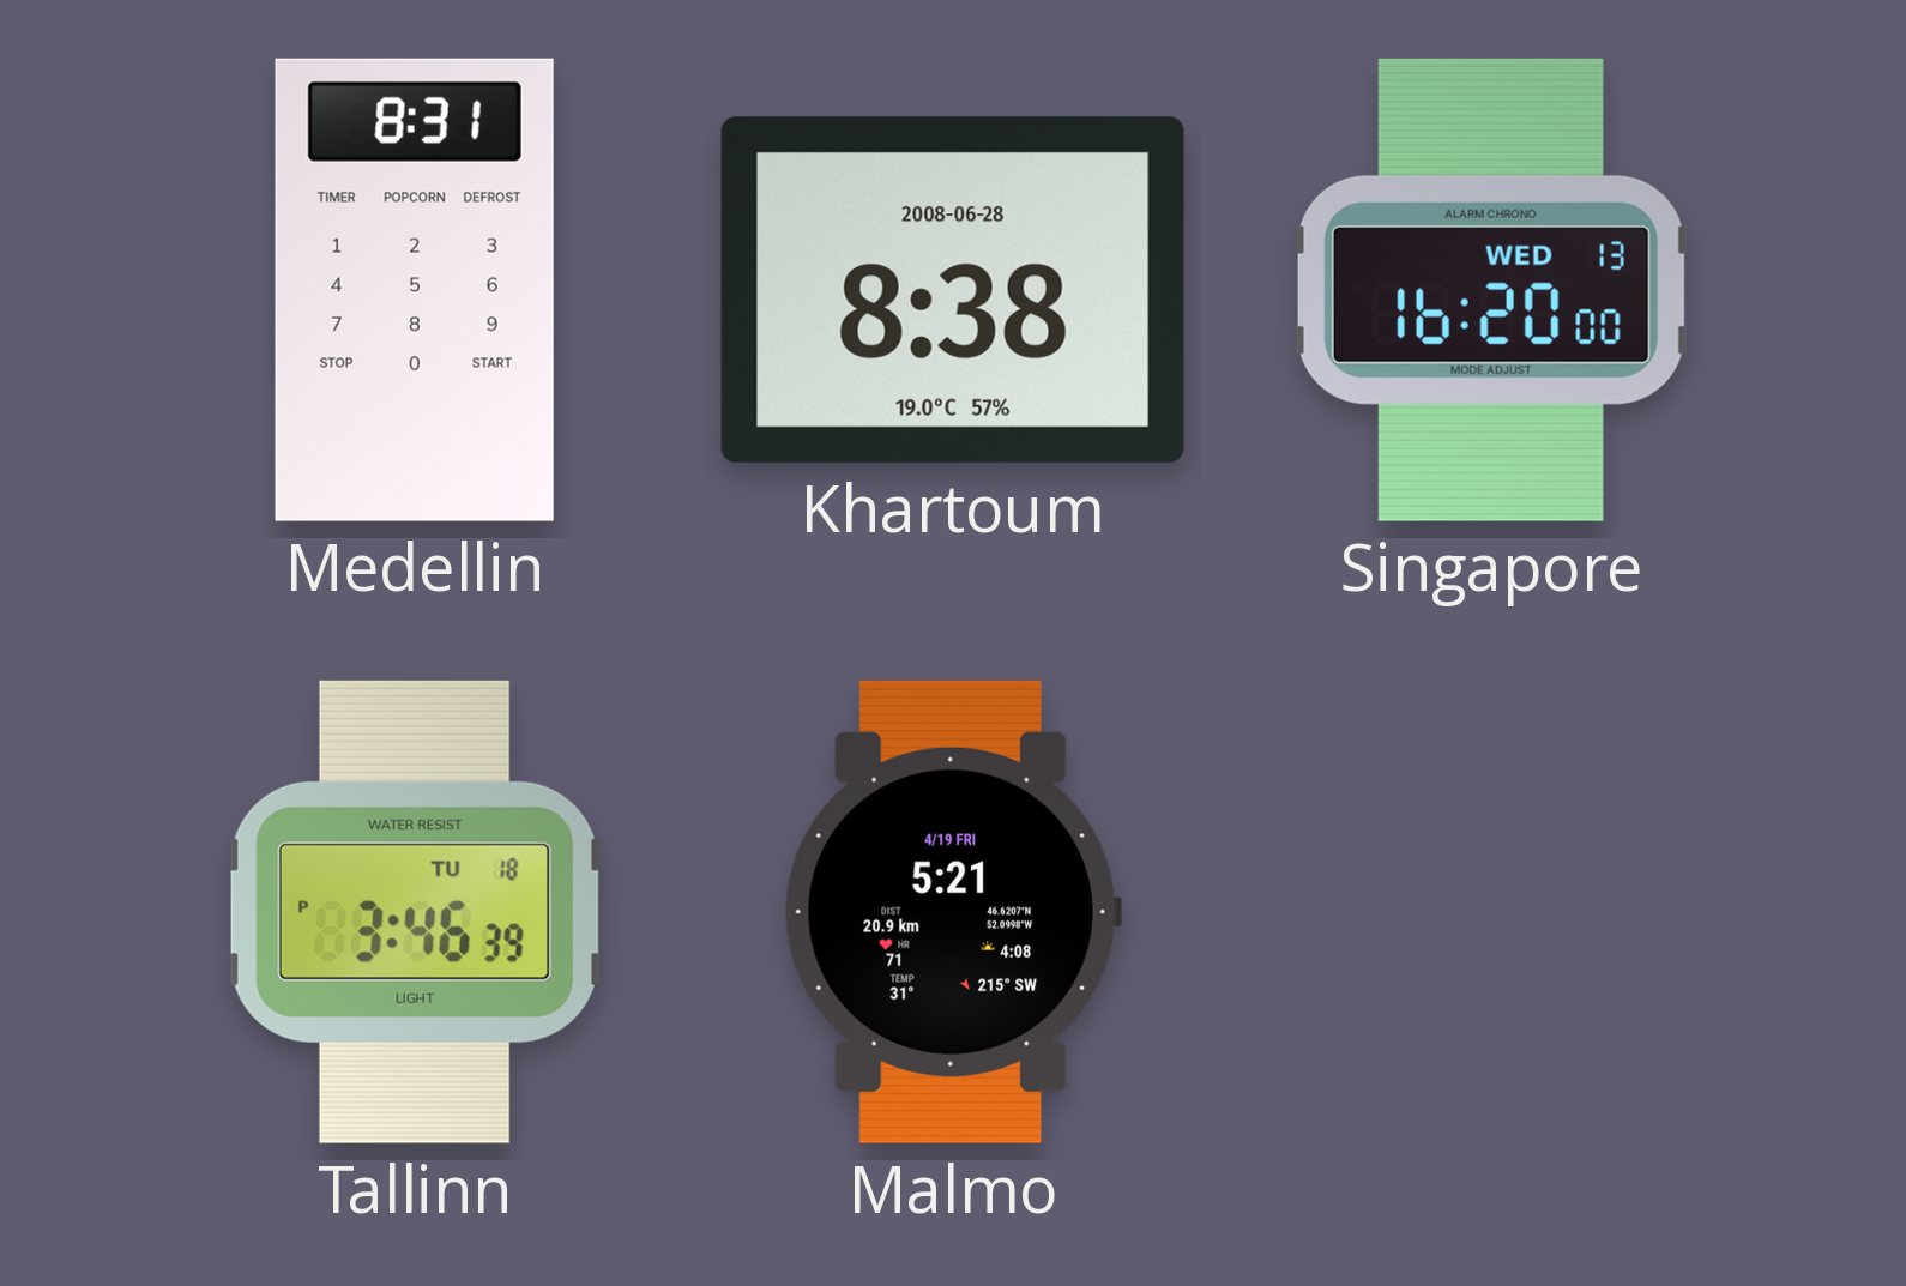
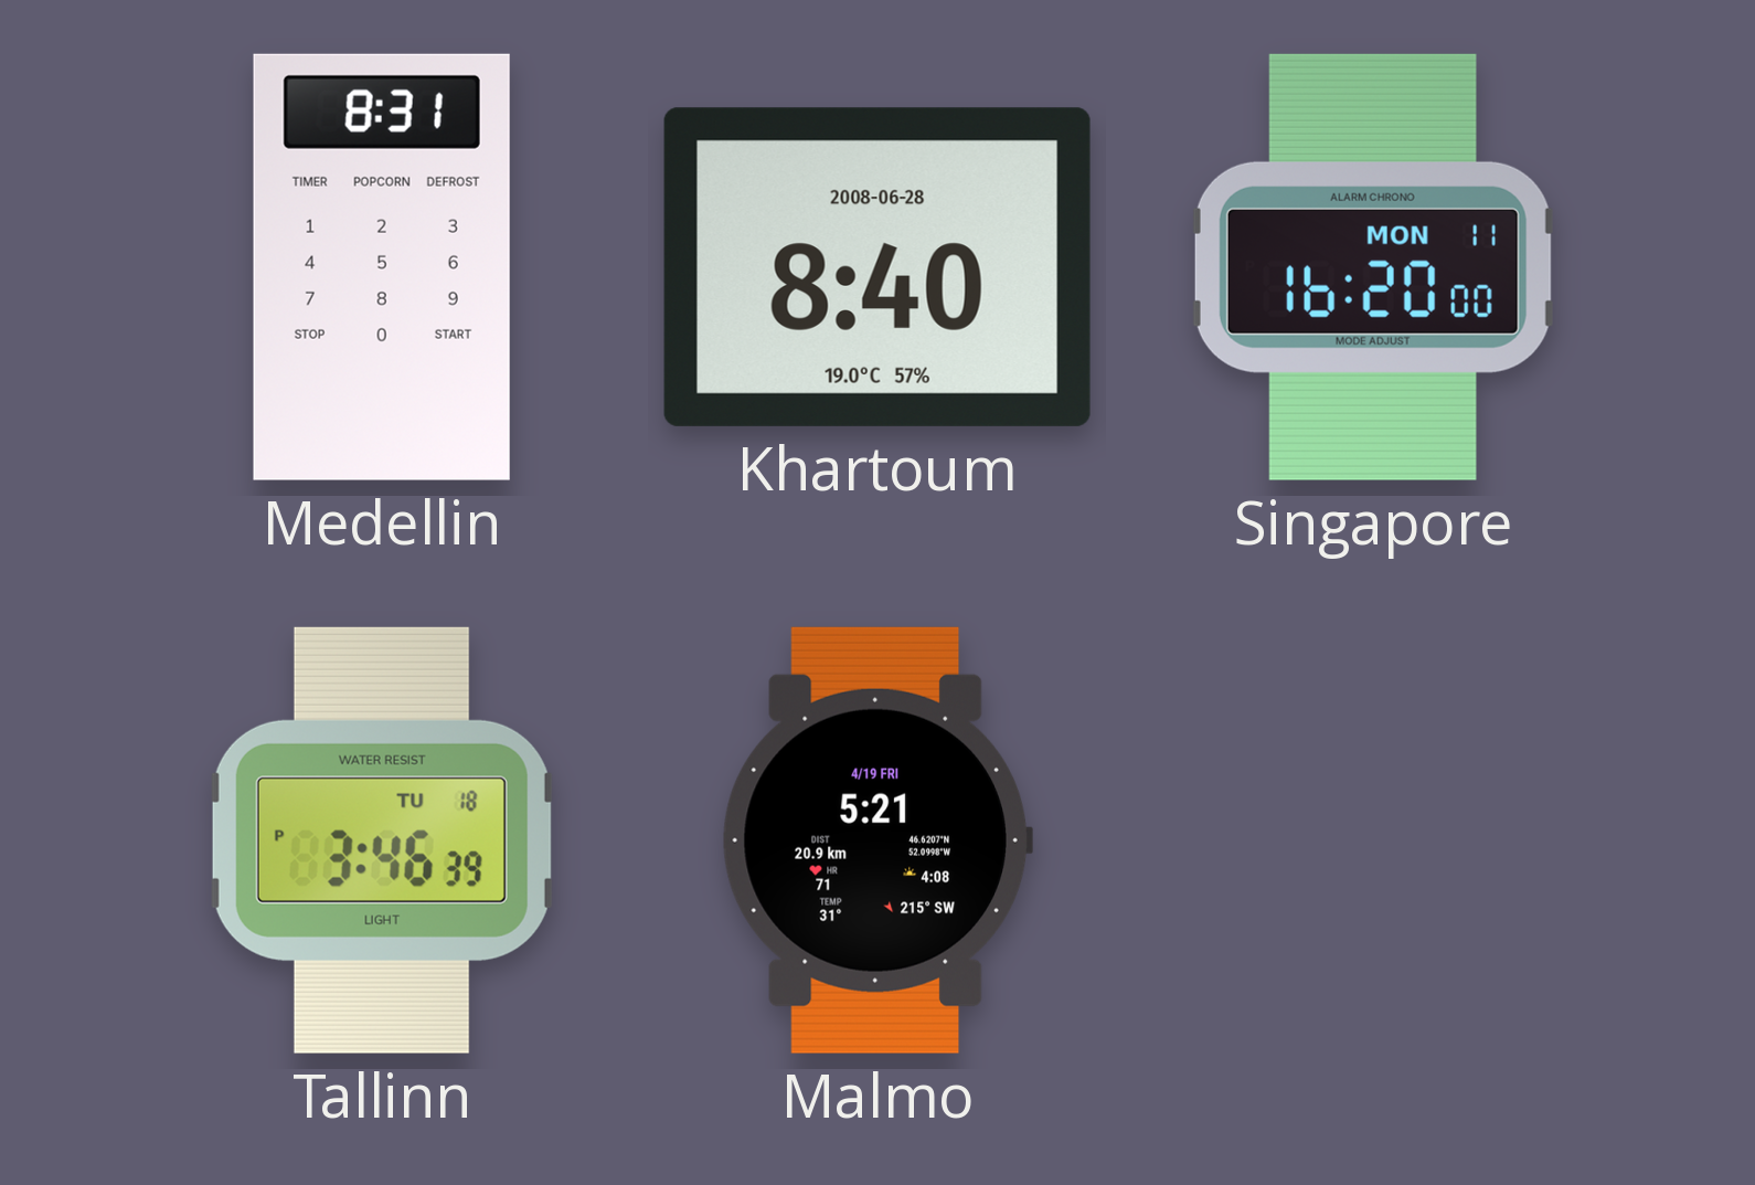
Khartoum: 8:38 -> 8:40 (878, 267)
Singapore date: WED 13 -> MON 11 (1373, 267)
